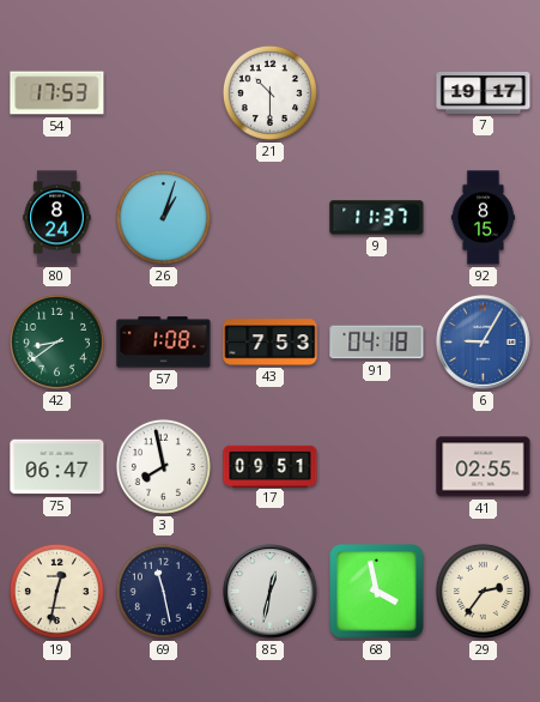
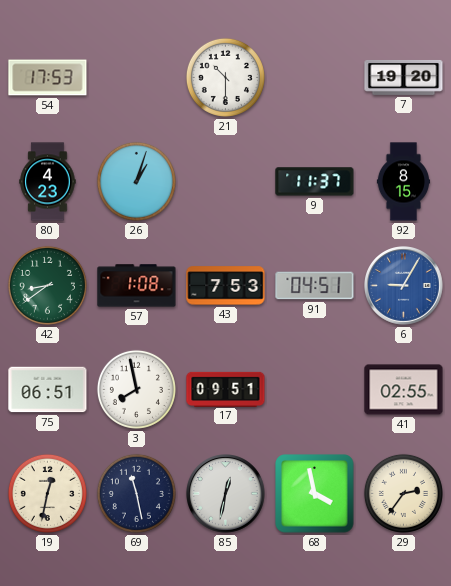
7: 19:17 -> 19:20 (404, 77)
80: 8:24 -> 4:23 (48, 182)
91: 04:18 -> 04:51 (315, 286)
75: 06:47 -> 06:51 (48, 390)
